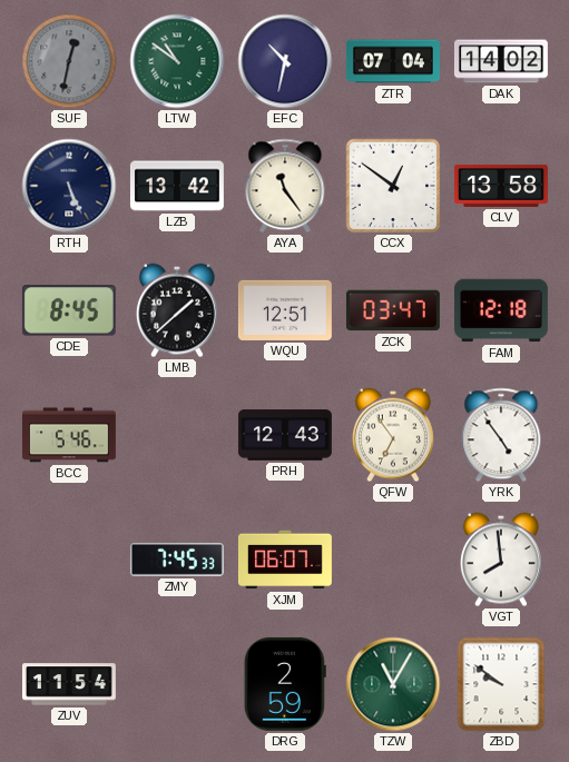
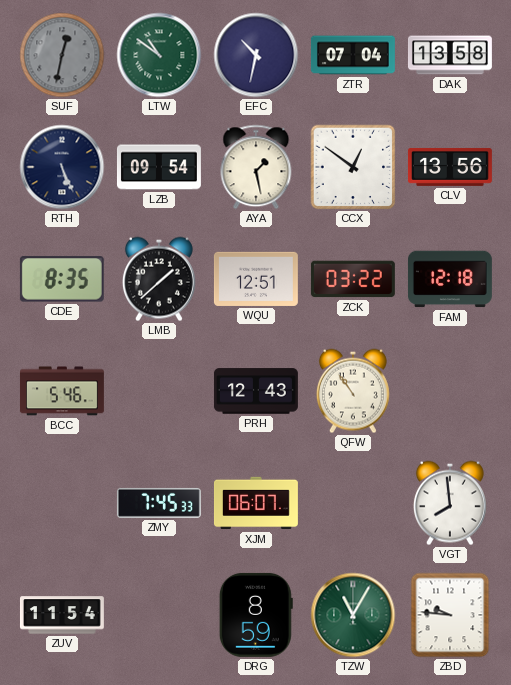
DAK: 14:02 -> 13:58 (450, 55)
LZB: 13:42 -> 09:54 (159, 167)
AYA: 11:24 -> 1:28 (256, 167)
CLV: 13:58 -> 13:56 (450, 167)
CDE: 8:45 -> 8:35 (62, 279)
ZCK: 03:47 -> 03:22 (353, 279)
QFW: 6:54 -> 10:54 (353, 391)
YRK: 4:54 -> none (501, 435)
DRG: 2:59 -> 8:59 (256, 615)
ZBD: 9:51 -> 9:46 (450, 615)
